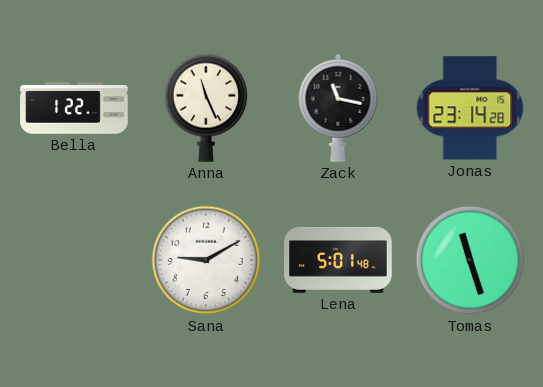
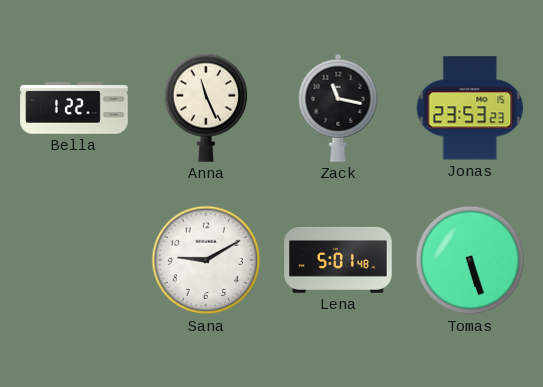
Jonas: 23:14 -> 23:53 (470, 108)
Tomas: 11:27 -> 5:27 (470, 260)
